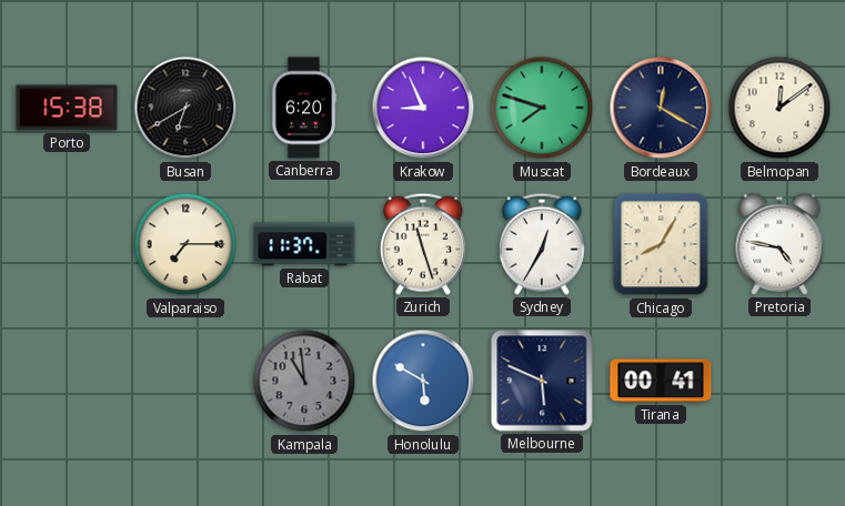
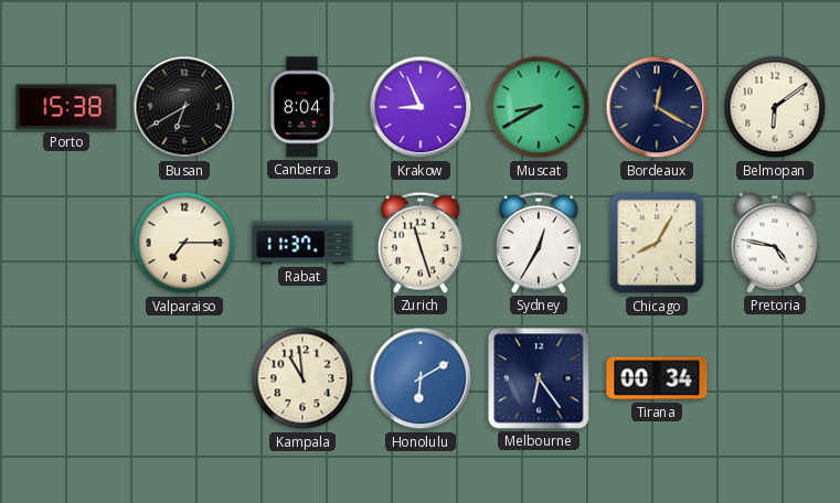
Canberra: 6:20 -> 8:04 (302, 107)
Muscat: 7:48 -> 8:40 (539, 107)
Belmopan: 12:09 -> 6:09 (775, 107)
Kampala dial: grey -> cream (302, 378)
Honolulu: 5:50 -> 6:10 (421, 378)
Melbourne: 5:49 -> 6:24 (539, 378)
Tirana: 00:41 -> 00:34 (657, 378)
